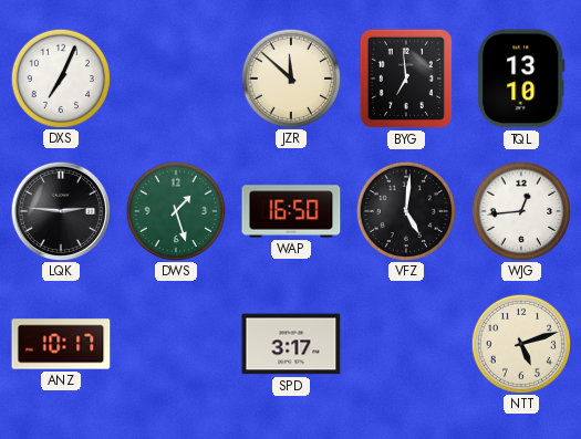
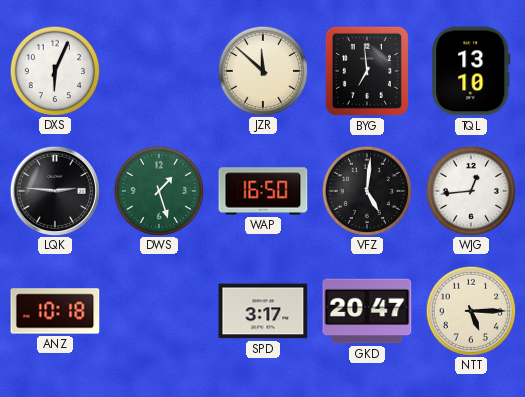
DXS: 7:04 -> 6:04 (54, 70)
ANZ: 10:17 -> 10:18 (55, 311)
GKD: none -> 20:47 (367, 311)
NTT: 5:12 -> 5:15 (470, 310)
